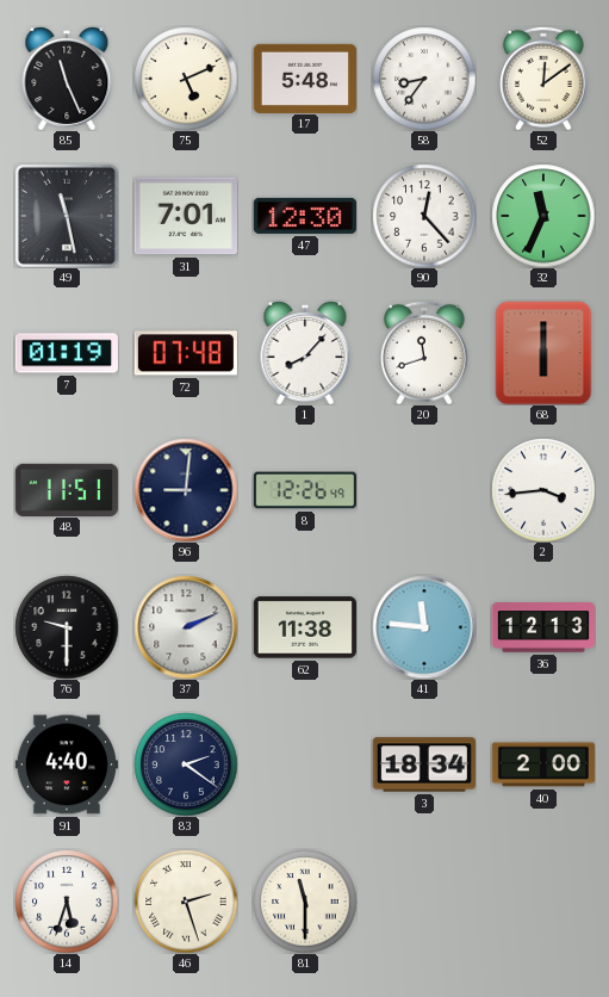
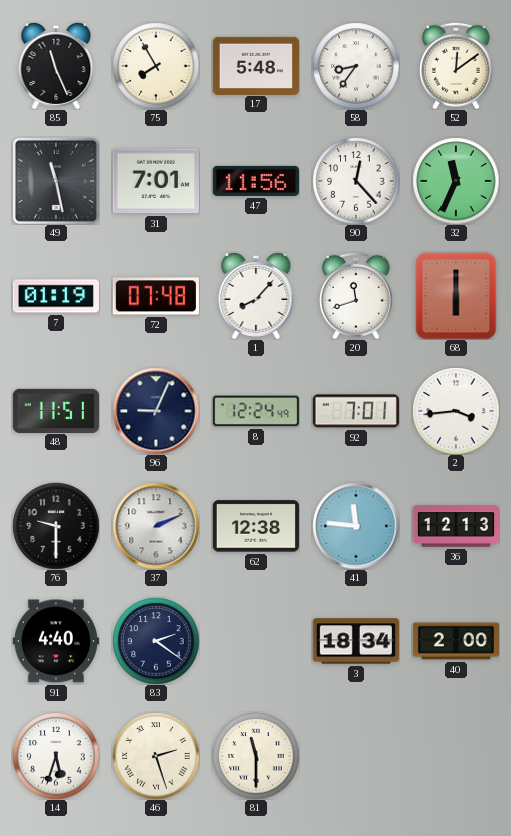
75: 5:11 -> 7:55 (156, 66)
47: 12:30 -> 11:56 (256, 181)
96: 9:01 -> 9:04 (156, 411)
8: 12:26 -> 12:24 (256, 411)
92: none -> 7:01 (356, 411)
62: 11:38 -> 12:38 (256, 526)
